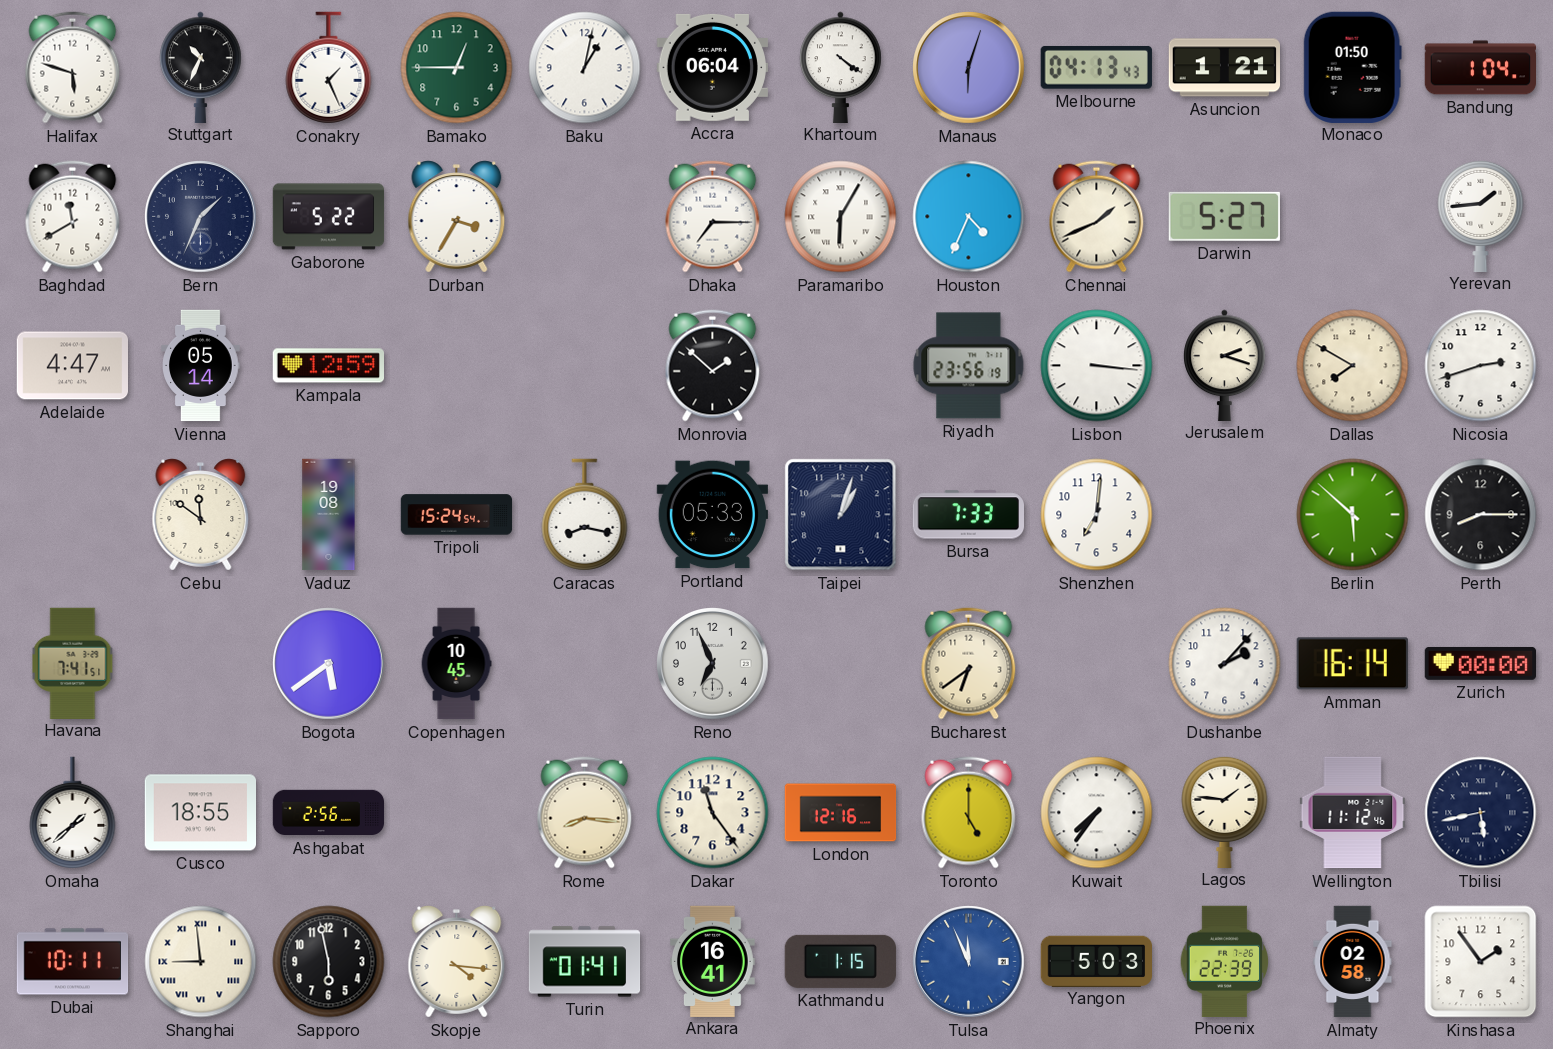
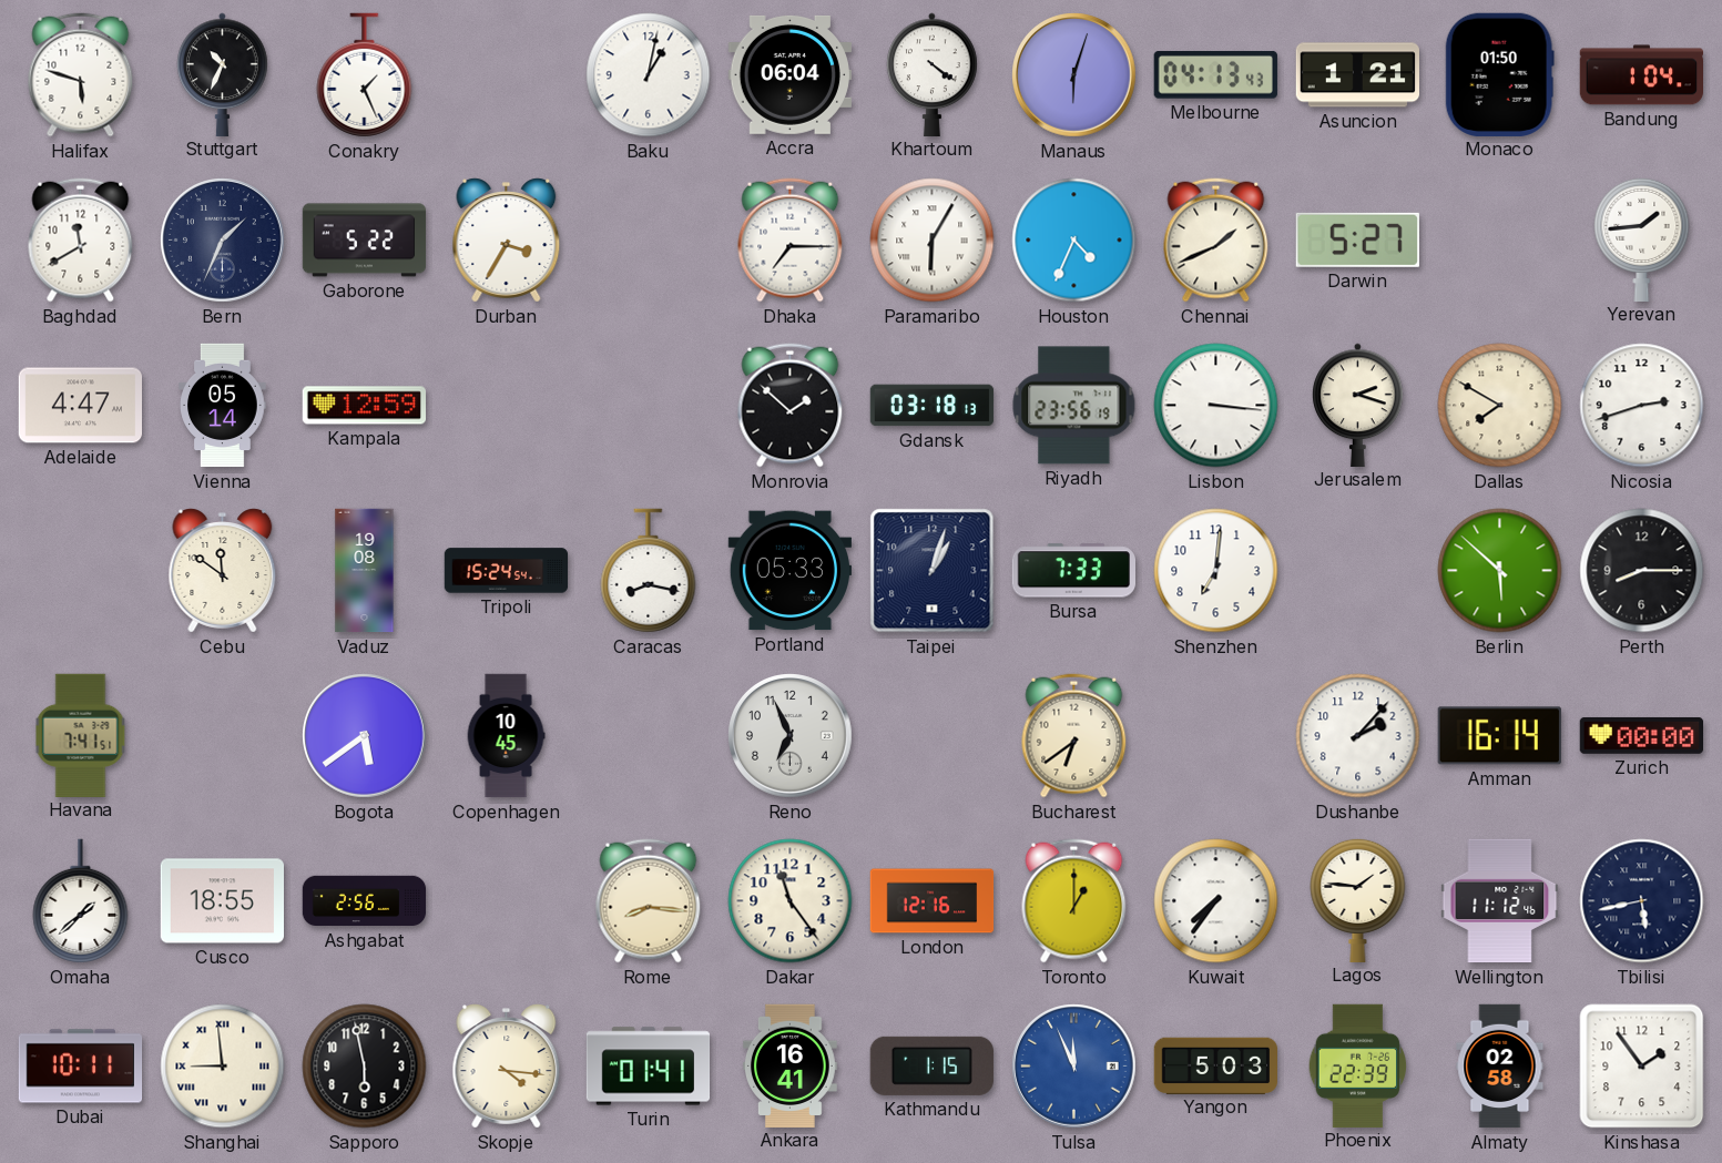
Bamako: 12:45 -> none (457, 68)
Gdansk: none -> 03:18 (933, 406)
Toronto: 5:00 -> 1:00 (1074, 901)
